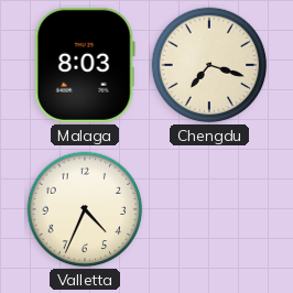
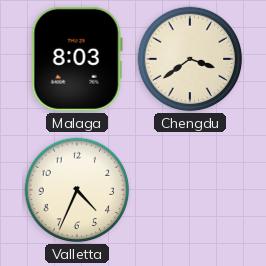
Chengdu: 7:18 -> 3:39 (190, 59)
